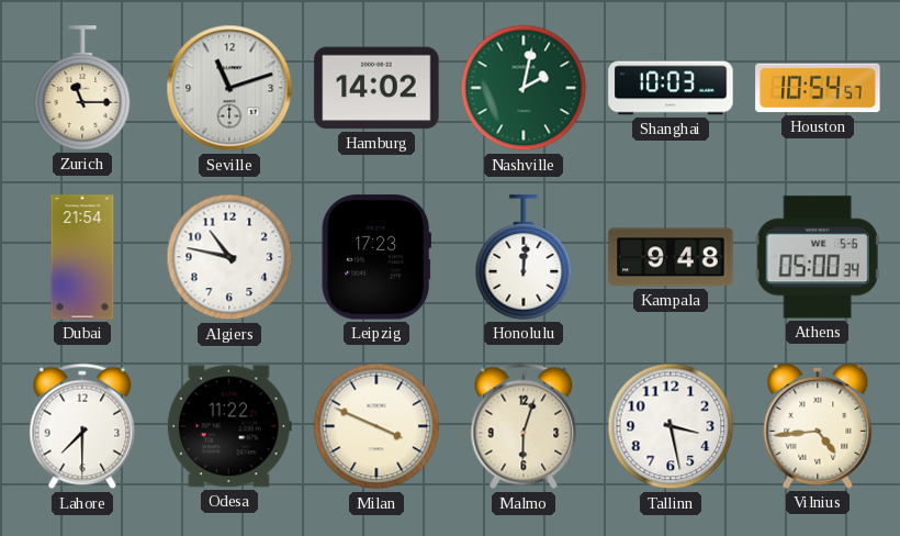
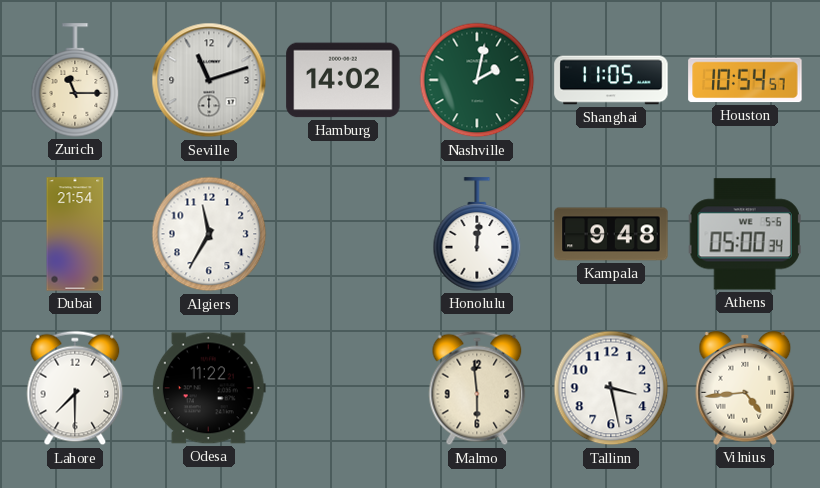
Shanghai: 10:03 -> 11:05 (611, 80)
Algiers: 10:47 -> 11:35 (209, 234)
Leipzig: 17:23 -> none (376, 257)
Milan: 3:49 -> none (376, 426)
Malmo: 6:03 -> 5:59 (477, 388)
